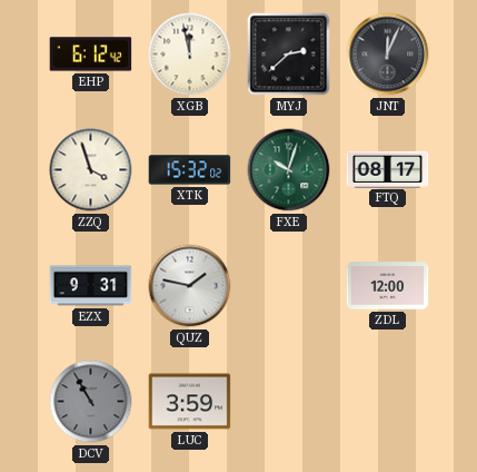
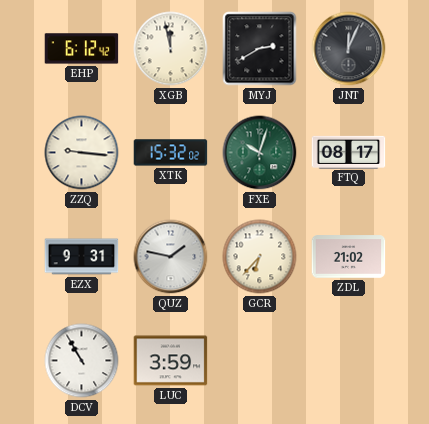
MYJ: 2:38 -> 2:40 (260, 49)
ZZQ: 3:57 -> 9:16 (82, 153)
GCR: none -> 6:37 (260, 257)
ZDL: 12:00 -> 21:02 (349, 257)
DCV dial: grey -> white (82, 361)
